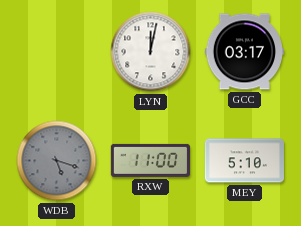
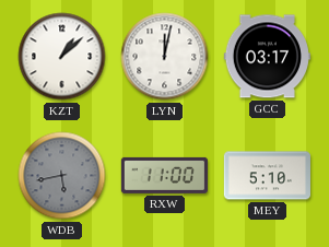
KZT: none -> 1:08 (62, 57)
WDB: 5:18 -> 5:43 (62, 176)
